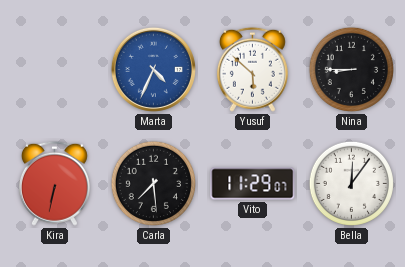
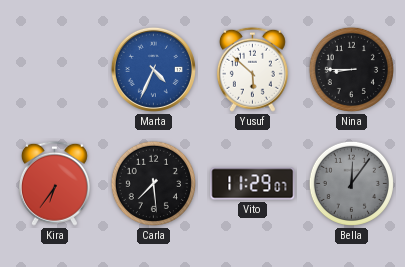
Kira: 6:32 -> 6:36 (54, 183)
Bella dial: white -> grey (351, 183)
